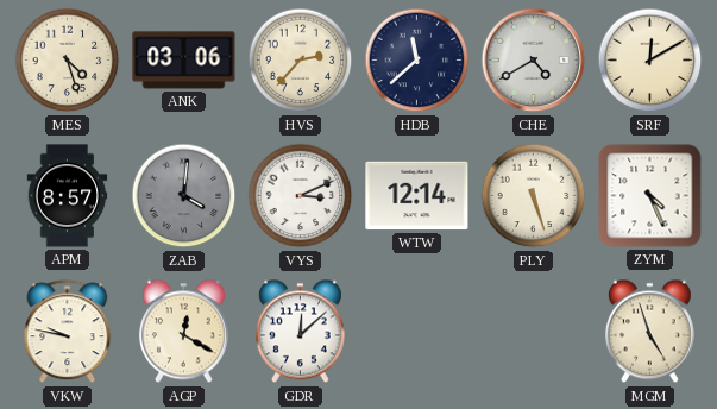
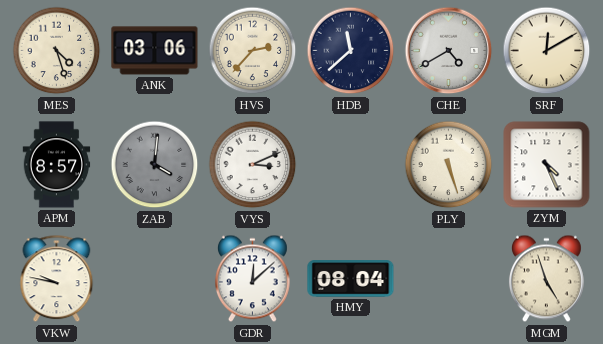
WTW: 12:14 -> none (417, 196)
AGP: 12:20 -> none (183, 332)
HMY: none -> 08:04 (351, 279)
